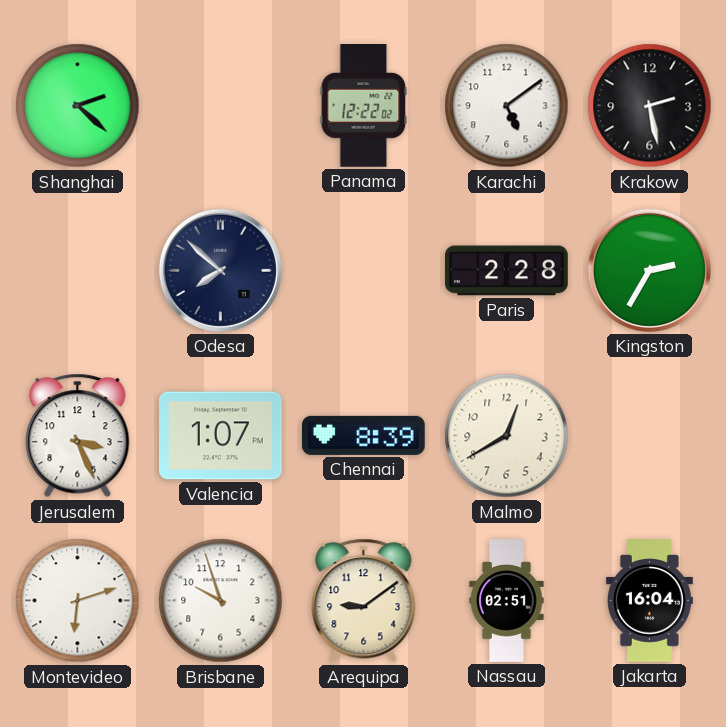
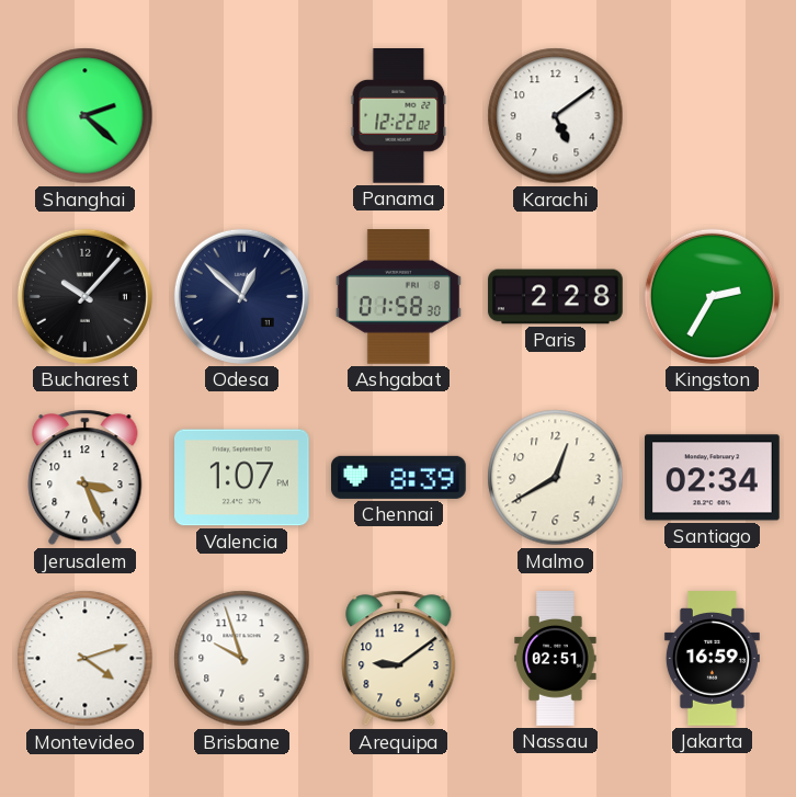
Krakow: 2:28 -> none (650, 106)
Bucharest: none -> 10:07 (84, 296)
Odesa: 7:52 -> 12:52 (241, 296)
Ashgabat: none -> 01:58 (398, 297)
Santiago: none -> 02:34 (713, 478)
Montevideo: 6:12 -> 4:12 (86, 659)
Jakarta: 16:04 -> 16:59 (712, 659)
